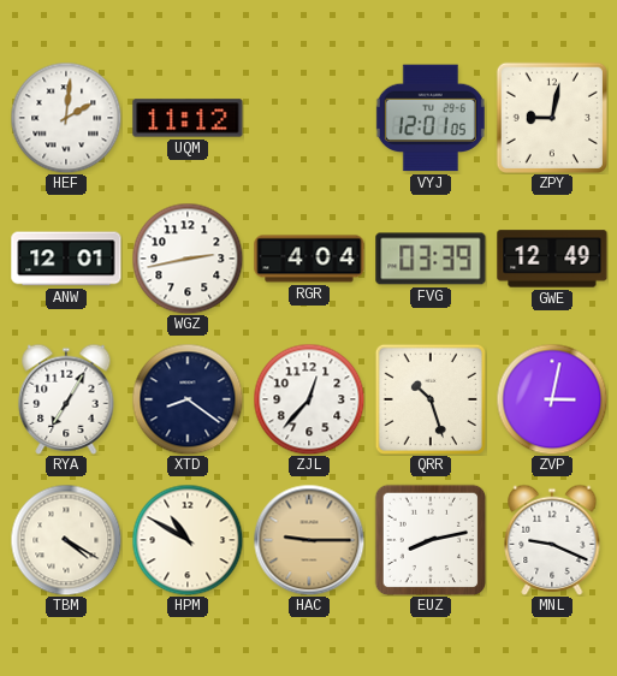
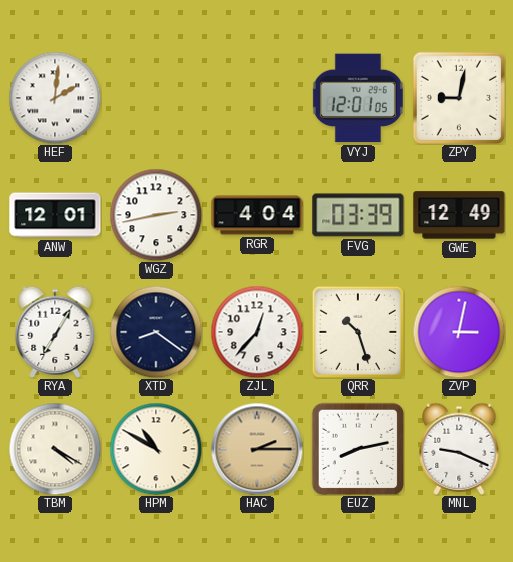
UQM: 11:12 -> none (188, 118)
HAC: 9:15 -> 2:15 (257, 449)
